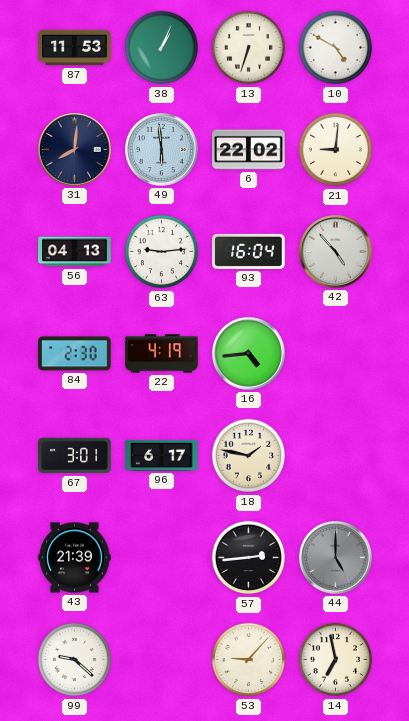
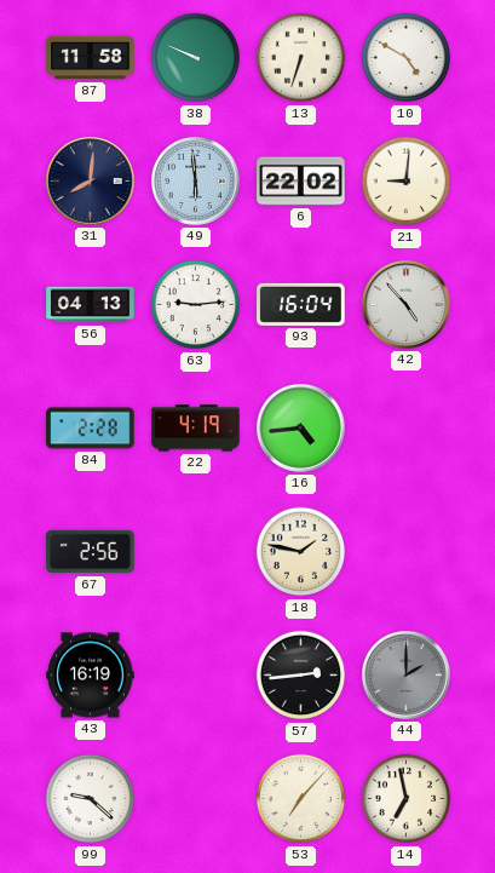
87: 11:53 -> 11:58 (91, 58)
38: 1:04 -> 9:49 (196, 58)
84: 2:30 -> 2:28 (91, 429)
67: 3:01 -> 2:56 (91, 552)
96: 6:17 -> none (162, 455)
43: 21:39 -> 16:19 (91, 676)
44: 5:00 -> 2:00 (407, 676)
53: 9:07 -> 7:07 (301, 799)
